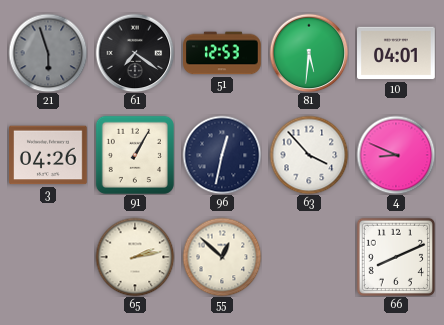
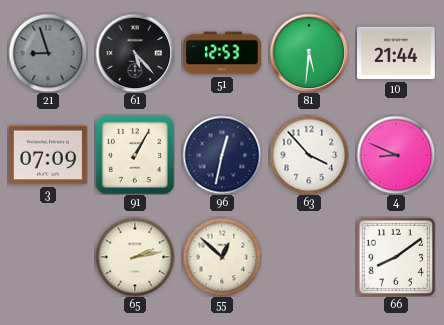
21: 5:57 -> 8:57 (48, 53)
61: 7:21 -> 5:23 (135, 53)
10: 04:01 -> 21:44 (396, 53)
3: 04:26 -> 07:09 (49, 155)
66: 8:11 -> 8:09 (395, 256)
